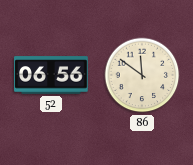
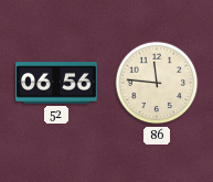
86: 11:51 -> 11:46 (157, 83)
